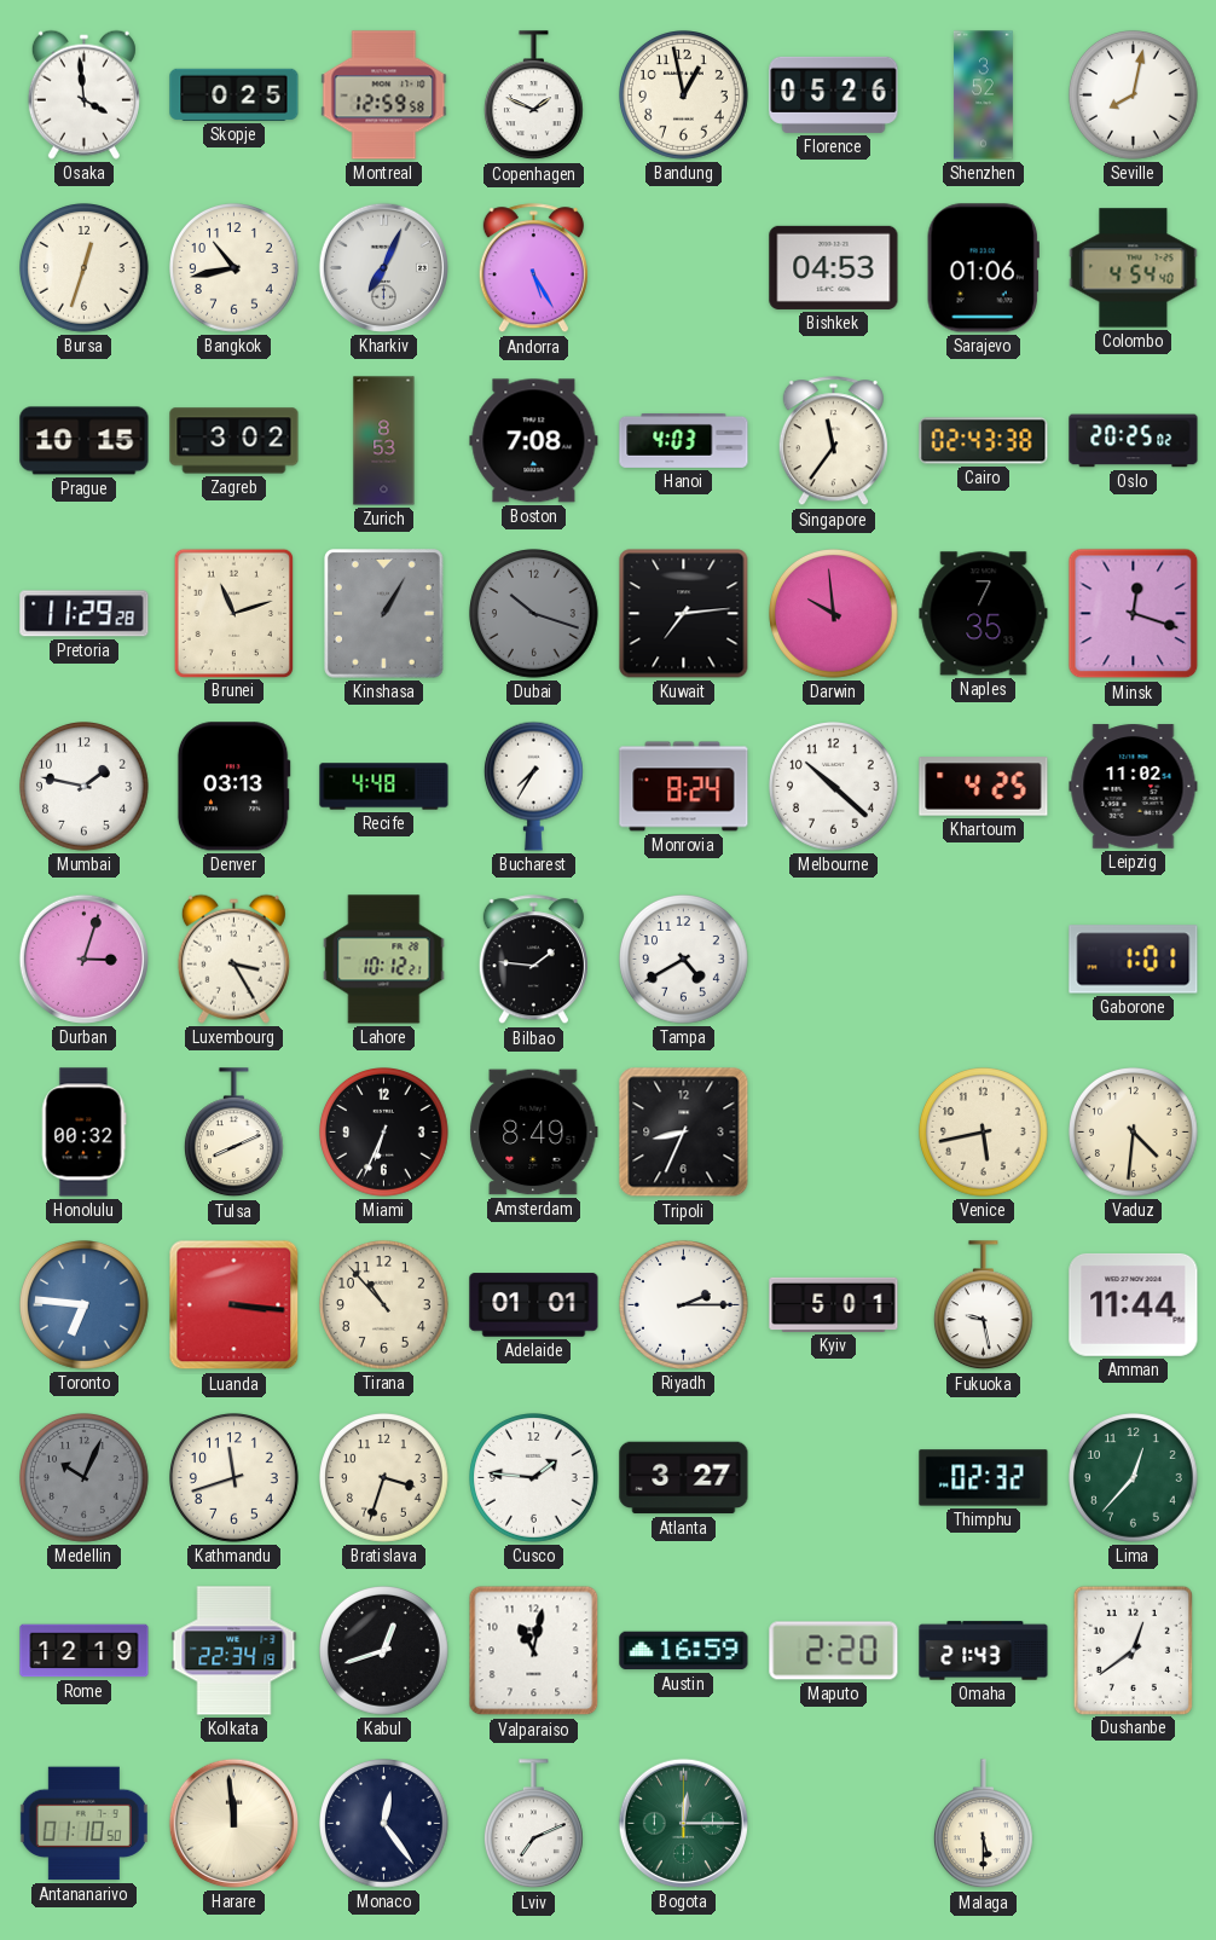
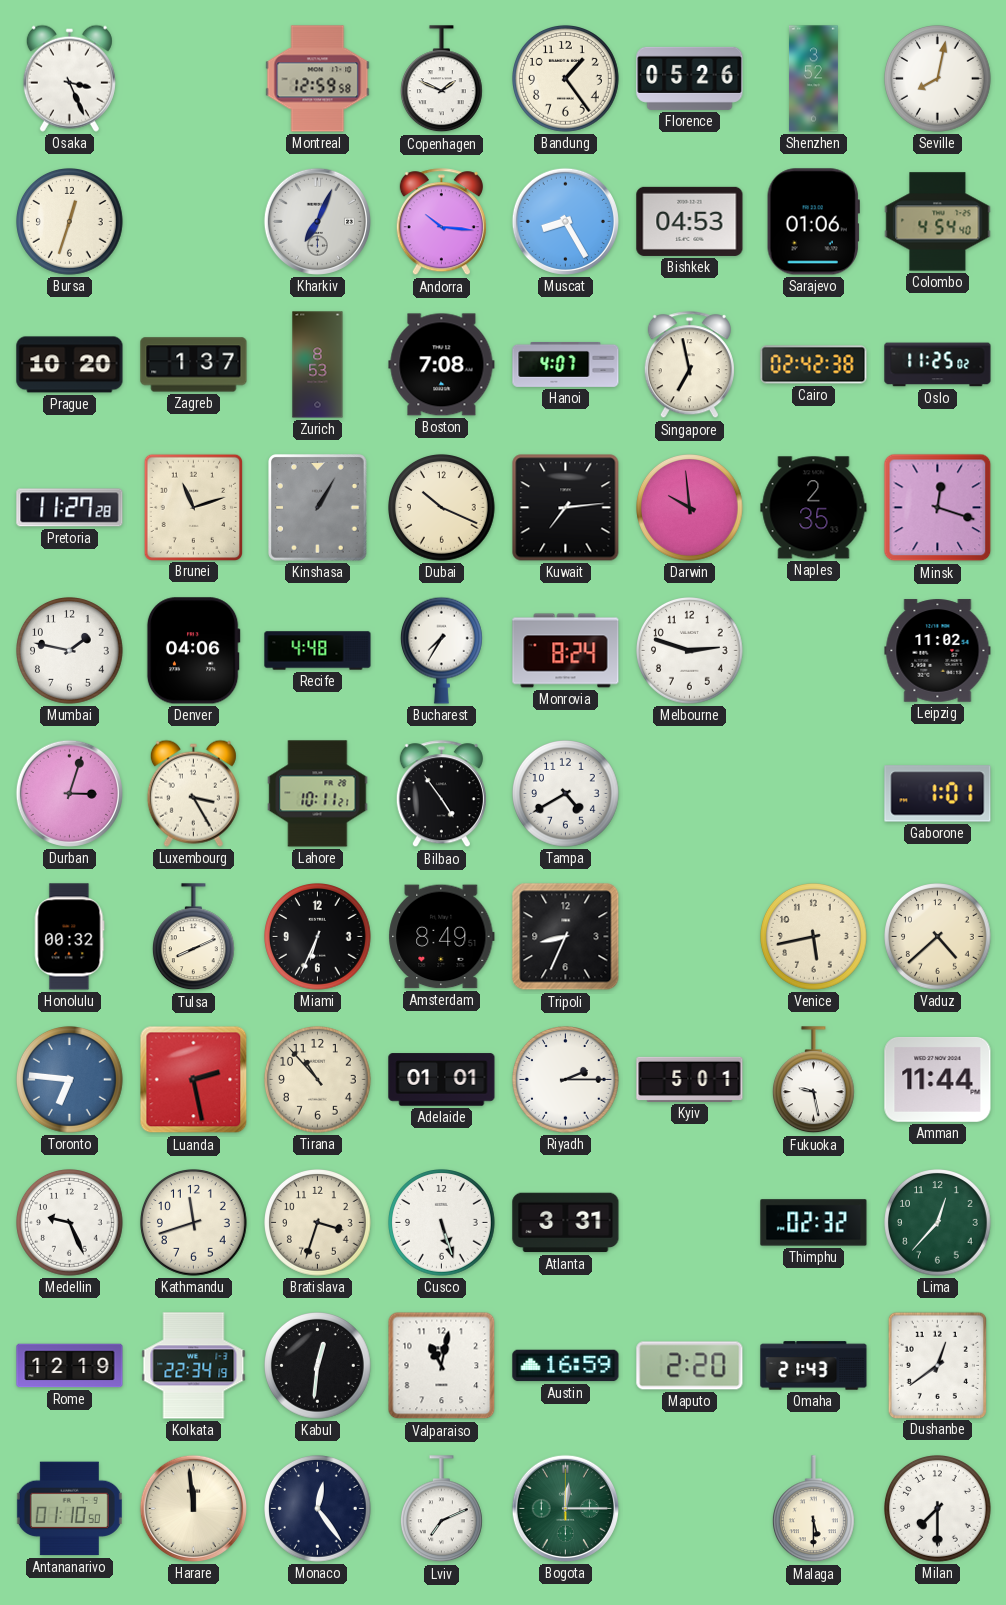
Osaka: 3:59 -> 3:26 (69, 78)
Skopje: 0:25 -> none (234, 94)
Bandung: 12:58 -> 1:24 (566, 79)
Bangkok: 10:43 -> none (234, 268)
Andorra: 5:25 -> 10:16 (441, 222)
Muscat: none -> 8:25 (565, 221)
Prague: 10:15 -> 10:20 (70, 365)
Zagreb: 3:02 -> 1:37 (194, 365)
Hanoi: 4:03 -> 4:07 (566, 364)
Singapore: 11:36 -> 6:58 (689, 365)
Cairo: 02:43 -> 02:42 (814, 365)
Oslo: 20:25 -> 11:25 (938, 365)
Pretoria: 11:29 -> 11:27 (70, 508)
Dubai: 10:18 -> 10:19 (442, 508)
Dubai dial: grey -> cream (442, 508)
Naples: 7:35 -> 2:35 (814, 508)
Denver: 03:13 -> 04:06 (193, 651)
Melbourne: 10:22 -> 2:48 (690, 651)
Khartoum: 4:25 -> none (984, 787)
Lahore: 10:12 -> 10:11 (318, 794)
Bilbao: 1:46 -> 4:54 (441, 794)
Vaduz: 4:31 -> 4:38 (938, 937)
Luanda: 3:16 -> 2:28 (194, 1080)
Medellin: 10:04 -> 9:26 (70, 1223)
Medellin dial: grey -> white (70, 1223)
Cusco: 1:46 -> 5:27 (442, 1223)
Atlanta: 3:27 -> 3:31 (566, 1223)
Kabul: 12:42 -> 12:31 (318, 1366)
Milan: none -> 7:30 (938, 1509)
